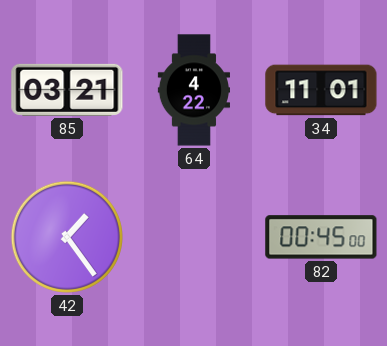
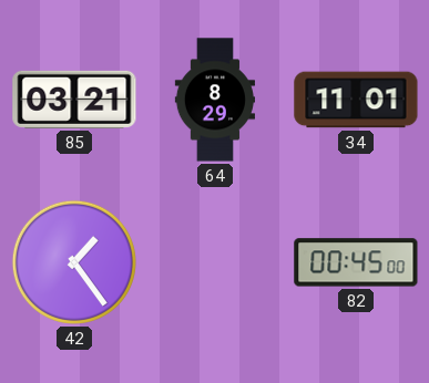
64: 4:22 -> 8:29 (214, 100)
